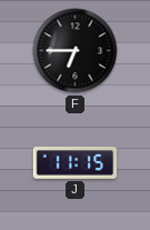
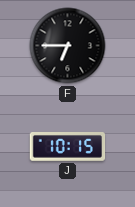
J: 11:15 -> 10:15 (68, 147)
